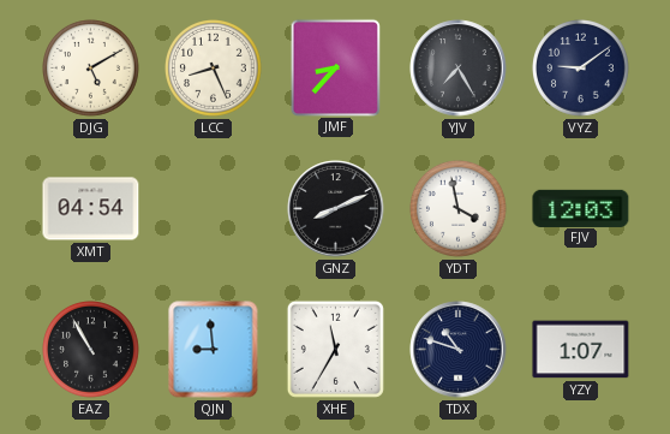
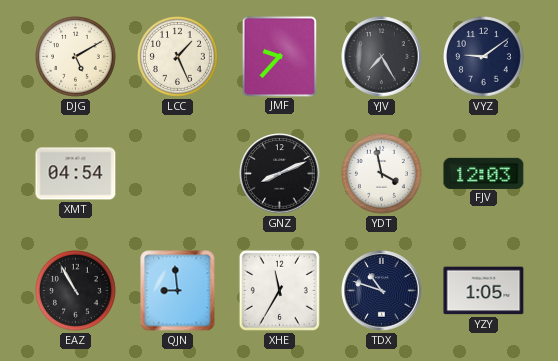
LCC: 8:26 -> 1:26 (178, 57)
JMF: 8:37 -> 9:37 (279, 56)
YZY: 1:07 -> 1:05 (484, 291)
